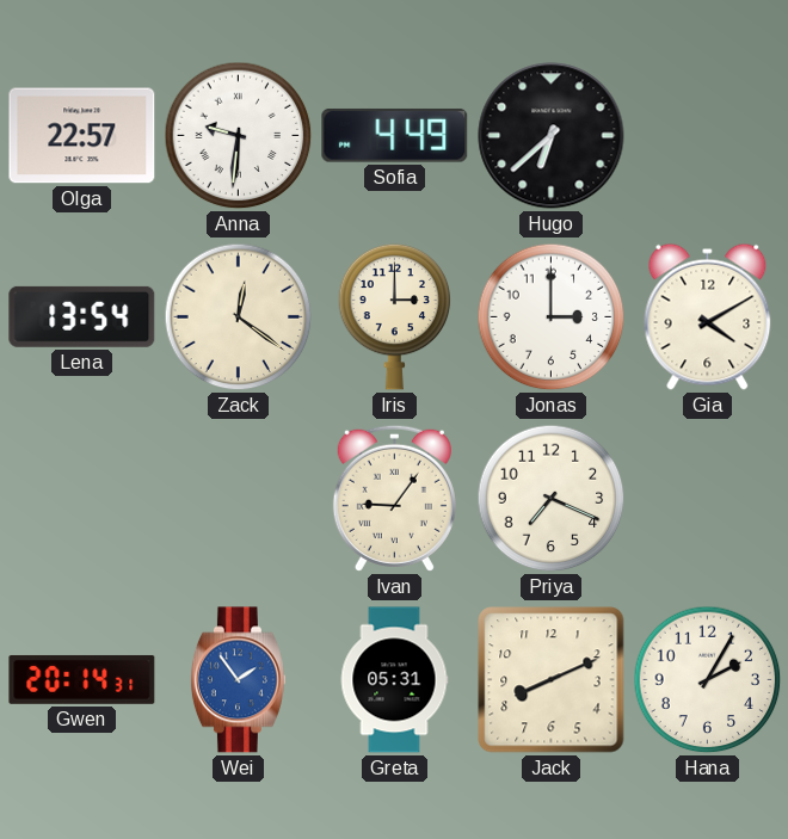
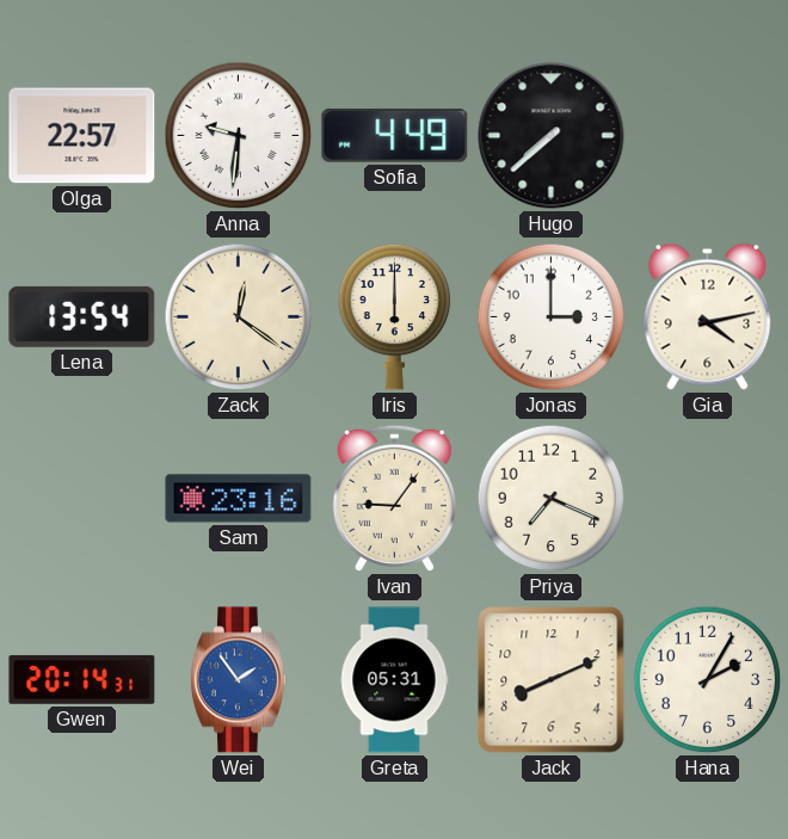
Hugo: 6:38 -> 7:38 (552, 136)
Iris: 3:00 -> 6:00 (395, 316)
Gia: 4:10 -> 4:13 (708, 316)
Sam: none -> 23:16 (239, 499)
